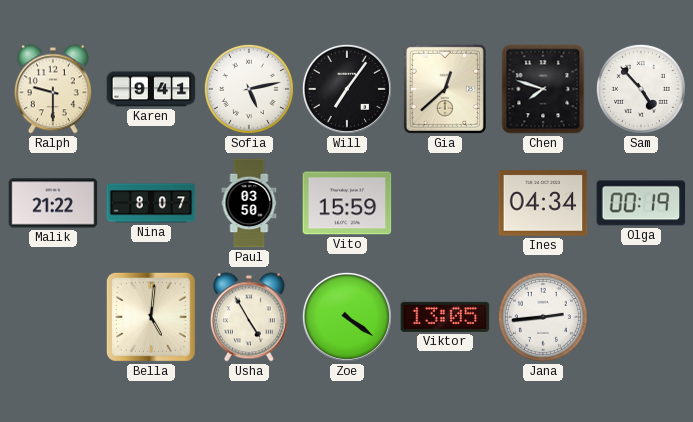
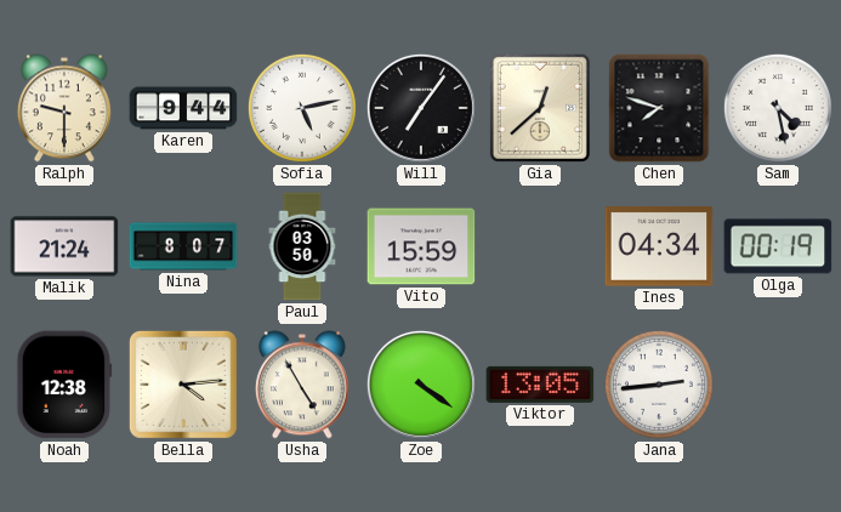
Karen: 9:41 -> 9:44 (183, 108)
Sam: 4:53 -> 4:28 (778, 108)
Malik: 21:22 -> 21:24 (64, 246)
Noah: none -> 12:38 (64, 385)
Bella: 5:01 -> 4:14 (183, 385)
